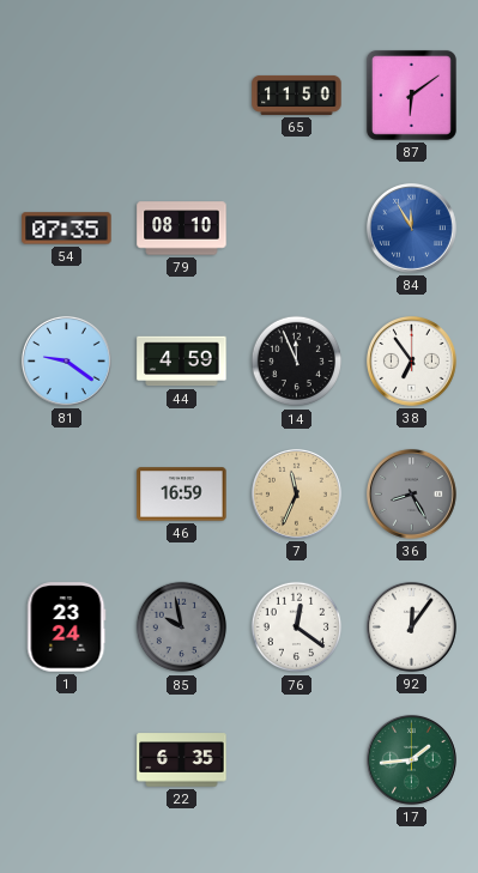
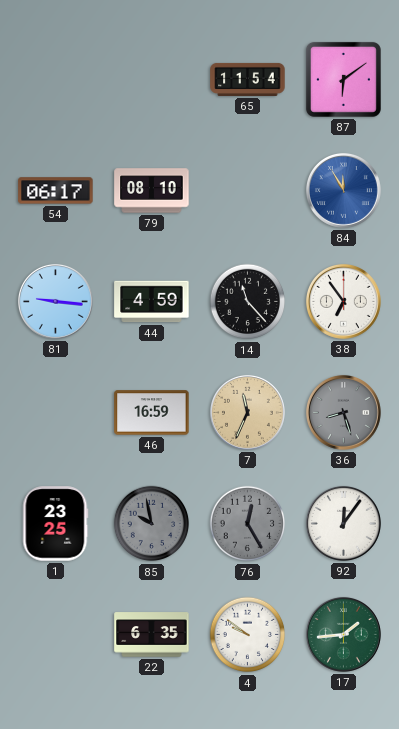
65: 11:50 -> 11:54 (248, 79)
54: 07:35 -> 06:17 (56, 191)
81: 9:21 -> 9:16 (55, 301)
14: 11:56 -> 11:23 (248, 302)
36: 8:25 -> 8:27 (343, 412)
1: 23:24 -> 23:25 (56, 524)
76: 12:21 -> 12:25 (248, 524)
76 dial: white -> grey (248, 524)
4: none -> 9:51 (248, 635)
